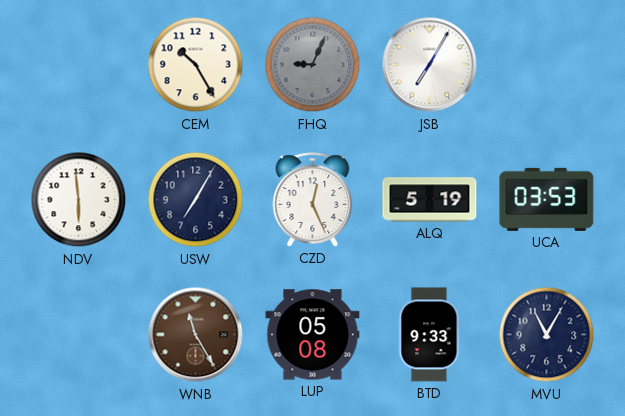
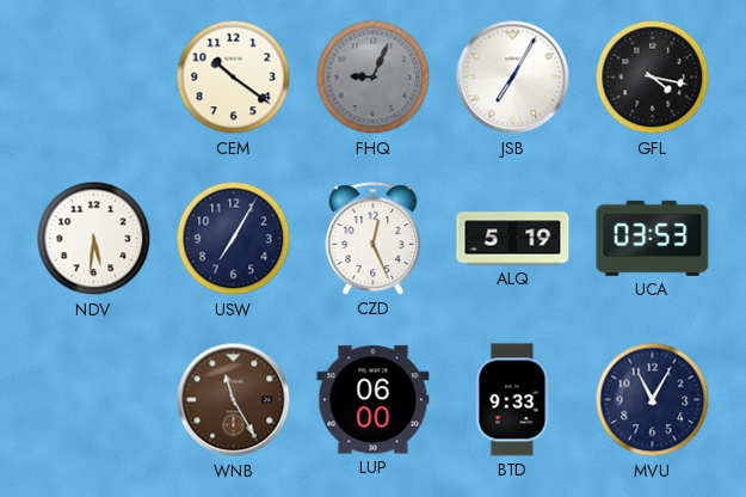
CEM: 10:25 -> 10:21 (234, 78)
GFL: none -> 4:17 (653, 78)
NDV: 5:59 -> 5:31 (94, 239)
LUP: 05:08 -> 06:00 (374, 400)
